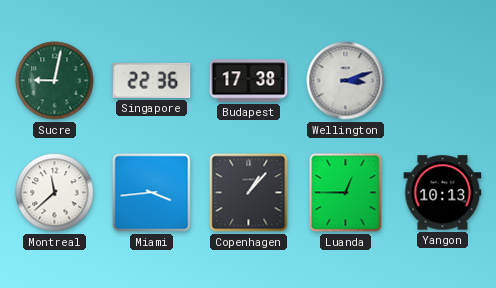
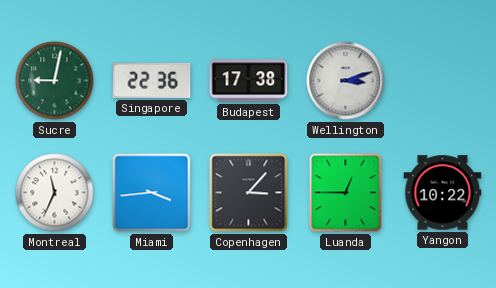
Montreal: 11:38 -> 11:34 (55, 193)
Copenhagen: 1:07 -> 3:07 (249, 193)
Yangon: 10:13 -> 10:22 (443, 193)
